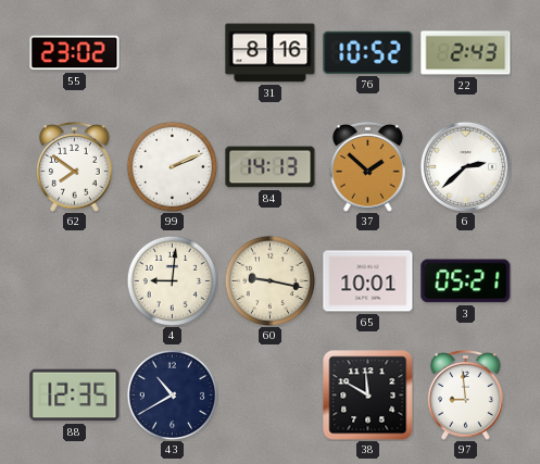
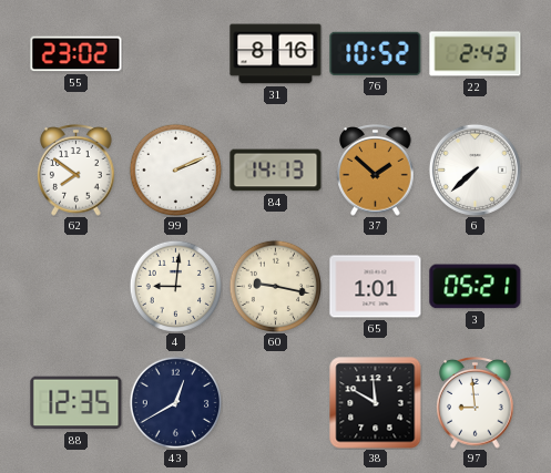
6: 2:38 -> 7:38 (475, 169)
65: 10:01 -> 1:01 (376, 287)
43: 10:40 -> 12:40 (175, 402)
